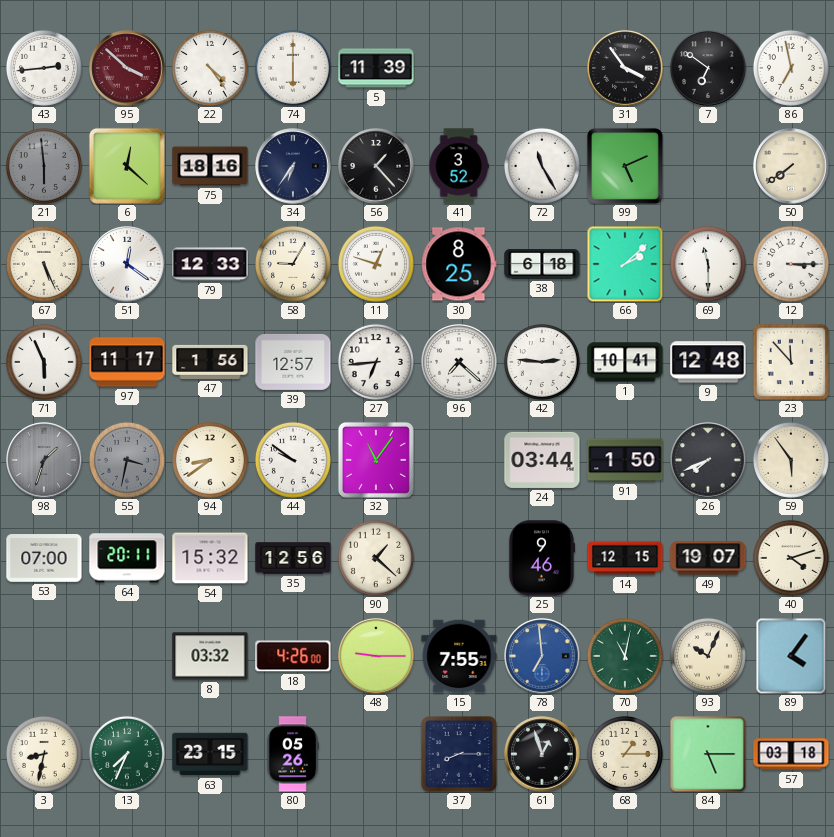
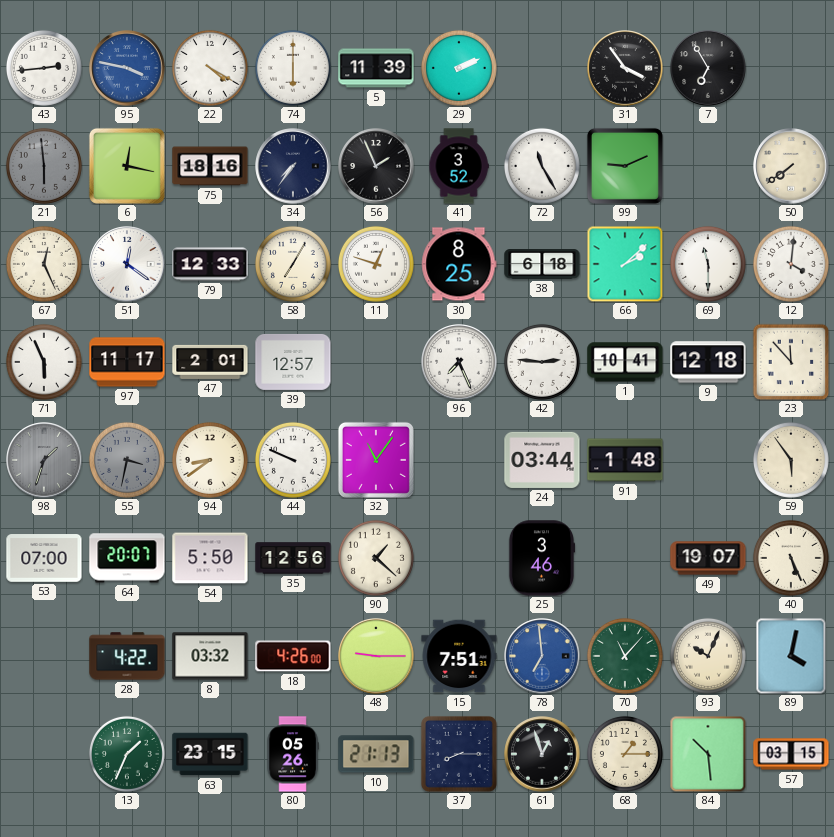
95: 3:52 -> 3:47 (127, 68)
95 dial: burgundy -> blue (127, 68)
22: 4:24 -> 4:20 (210, 68)
29: none -> 2:11 (459, 68)
7: 6:51 -> 6:55 (708, 68)
86: 6:58 -> none (791, 68)
6: 12:22 -> 12:17 (127, 166)
34: 6:36 -> 7:36 (293, 166)
56: 1:23 -> 1:56 (376, 166)
99: 5:11 -> 9:11 (625, 166)
67: 5:26 -> 12:26 (44, 264)
58: 9:05 -> 7:05 (293, 264)
12: 3:15 -> 4:01 (791, 264)
47: 1:56 -> 2:01 (210, 362)
27: 6:44 -> none (376, 362)
96: 7:22 -> 7:26 (459, 362)
9: 12:48 -> 12:18 (708, 362)
44: 9:51 -> 9:49 (293, 460)
91: 1:50 -> 1:48 (625, 460)
26: 7:41 -> none (708, 460)
64: 20:11 -> 20:07 (127, 558)
54: 15:32 -> 5:50 (210, 558)
25: 9:46 -> 3:46 (542, 558)
14: 12:15 -> none (625, 558)
40: 4:12 -> 5:26 (791, 558)
28: none -> 4:22 (127, 656)
15: 7:55 -> 7:51 (459, 656)
70: 11:02 -> 11:07 (625, 656)
89: 4:06 -> 4:02 (791, 656)
3: 8:32 -> none (44, 754)
13: 7:34 -> 1:34 (127, 754)
10: none -> 21:13 (376, 754)
84: 5:15 -> 10:29 (708, 754)
57: 03:18 -> 03:15 (791, 754)
